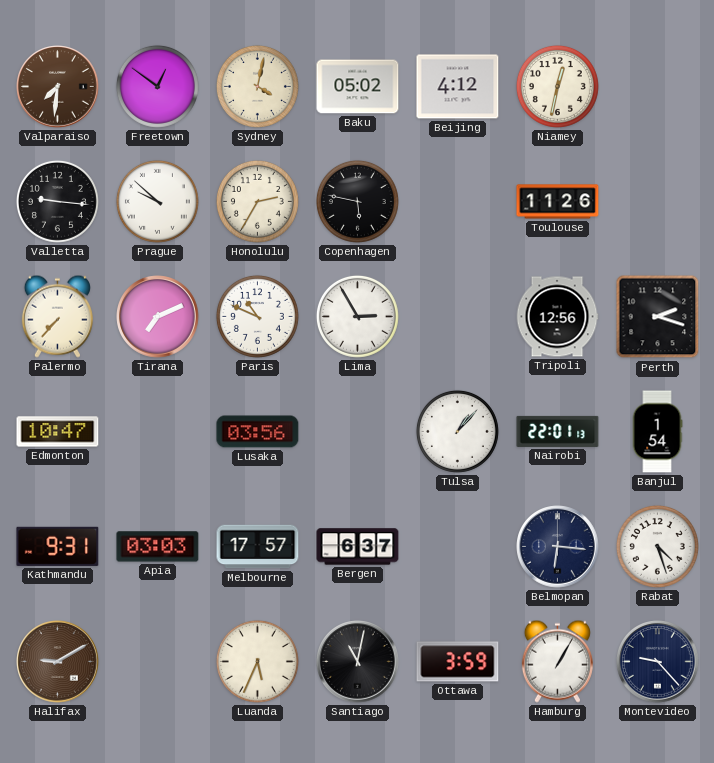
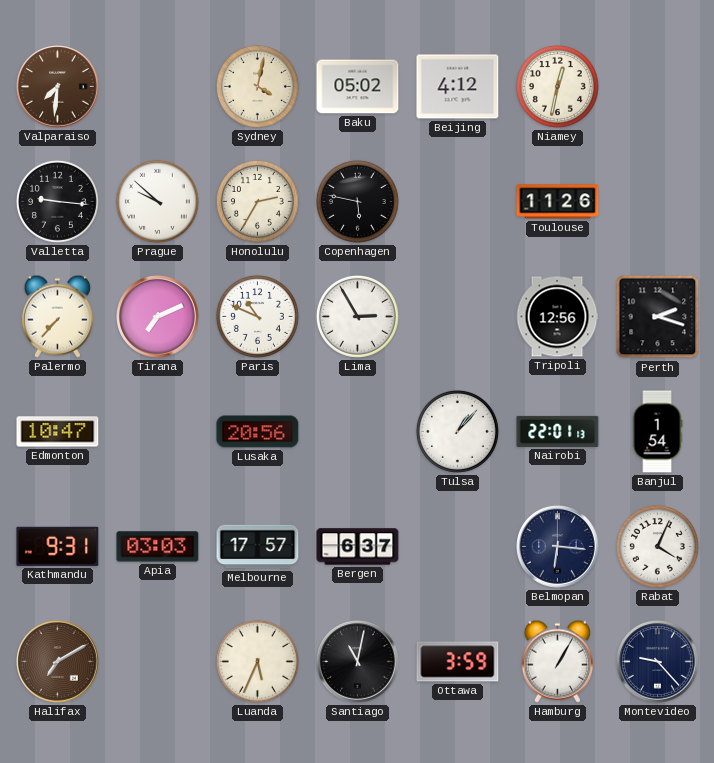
Freetown: 12:51 -> none (157, 86)
Lusaka: 03:56 -> 20:56 (258, 432)
Rabat: 4:27 -> 4:04 (657, 546)
Halifax: 9:10 -> 7:10 (58, 662)
